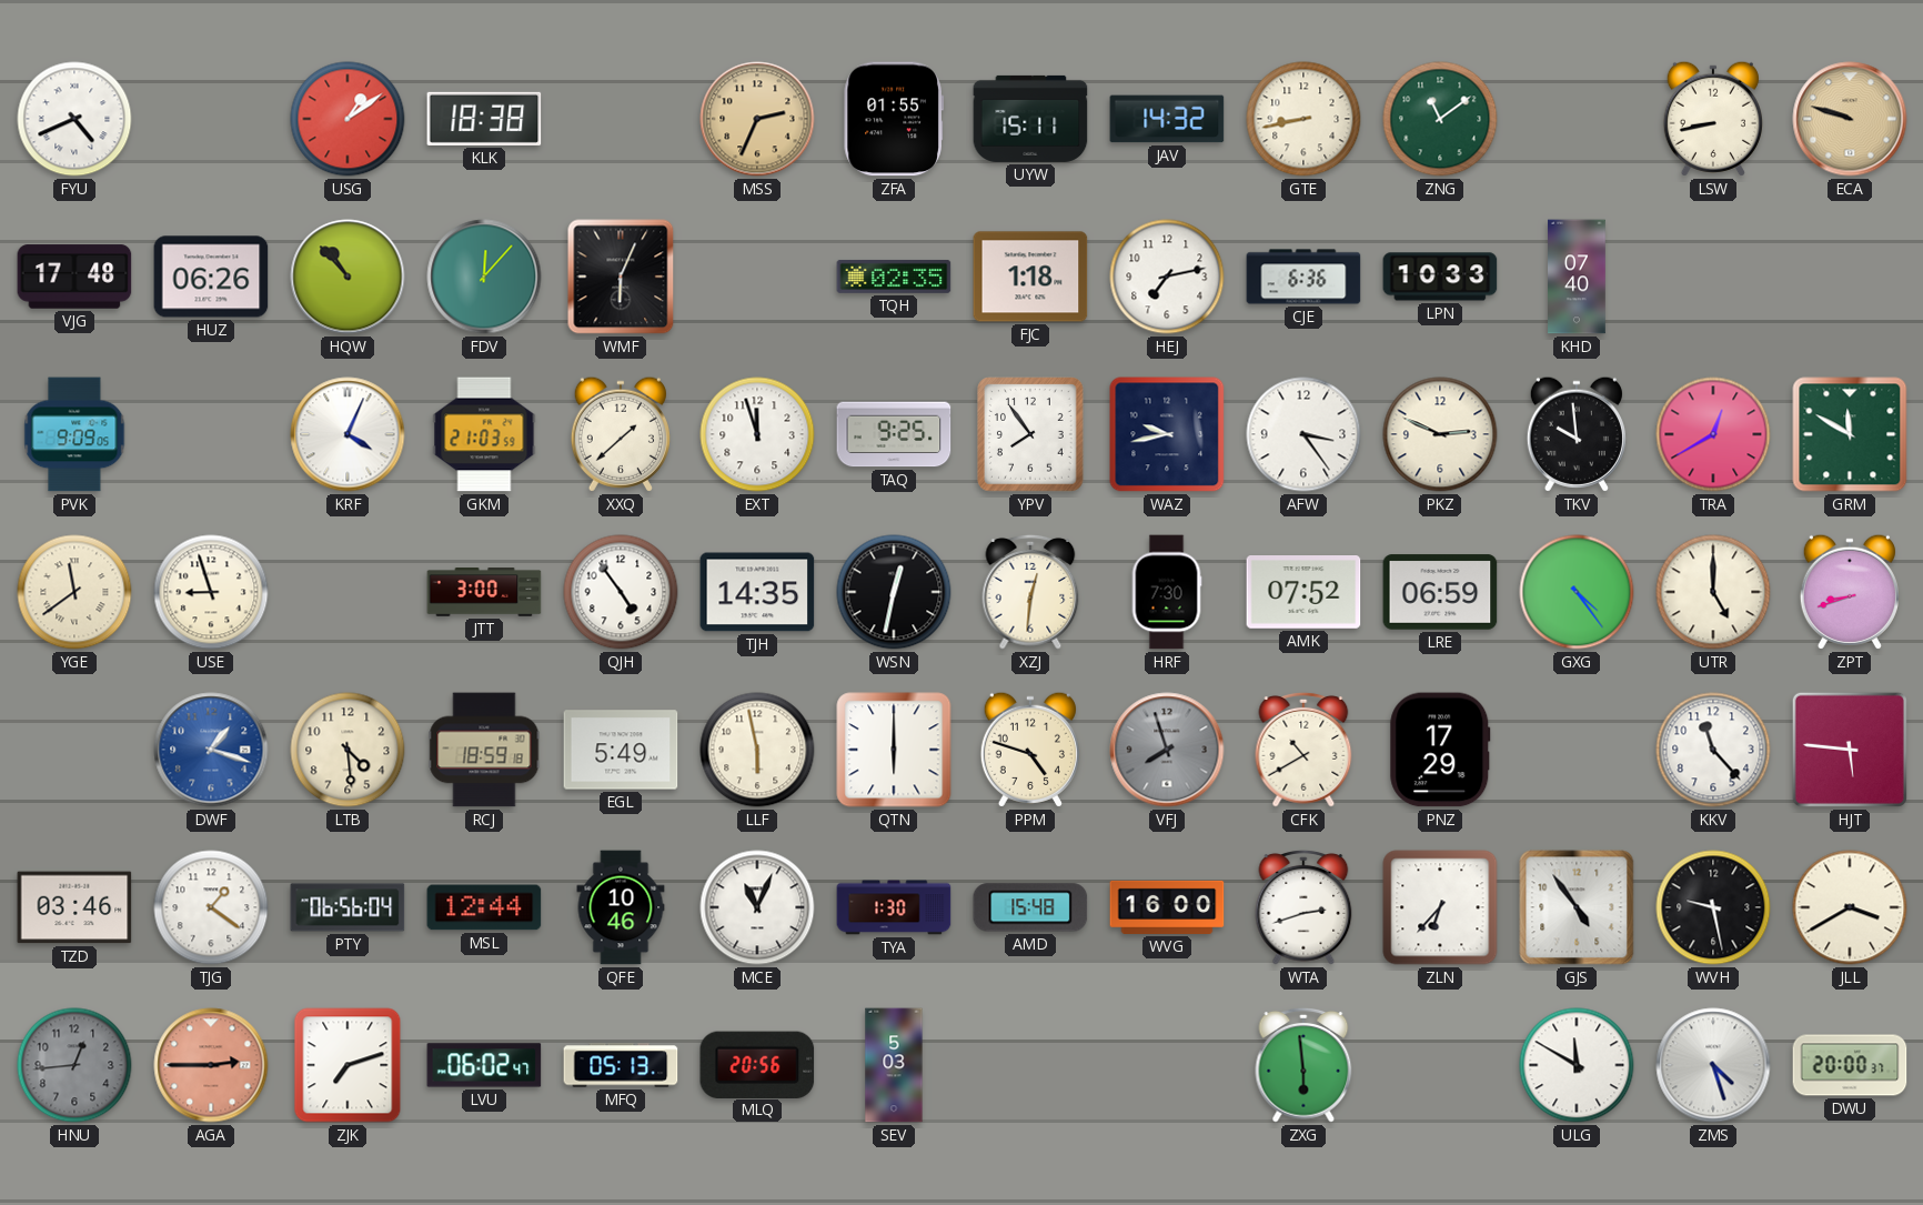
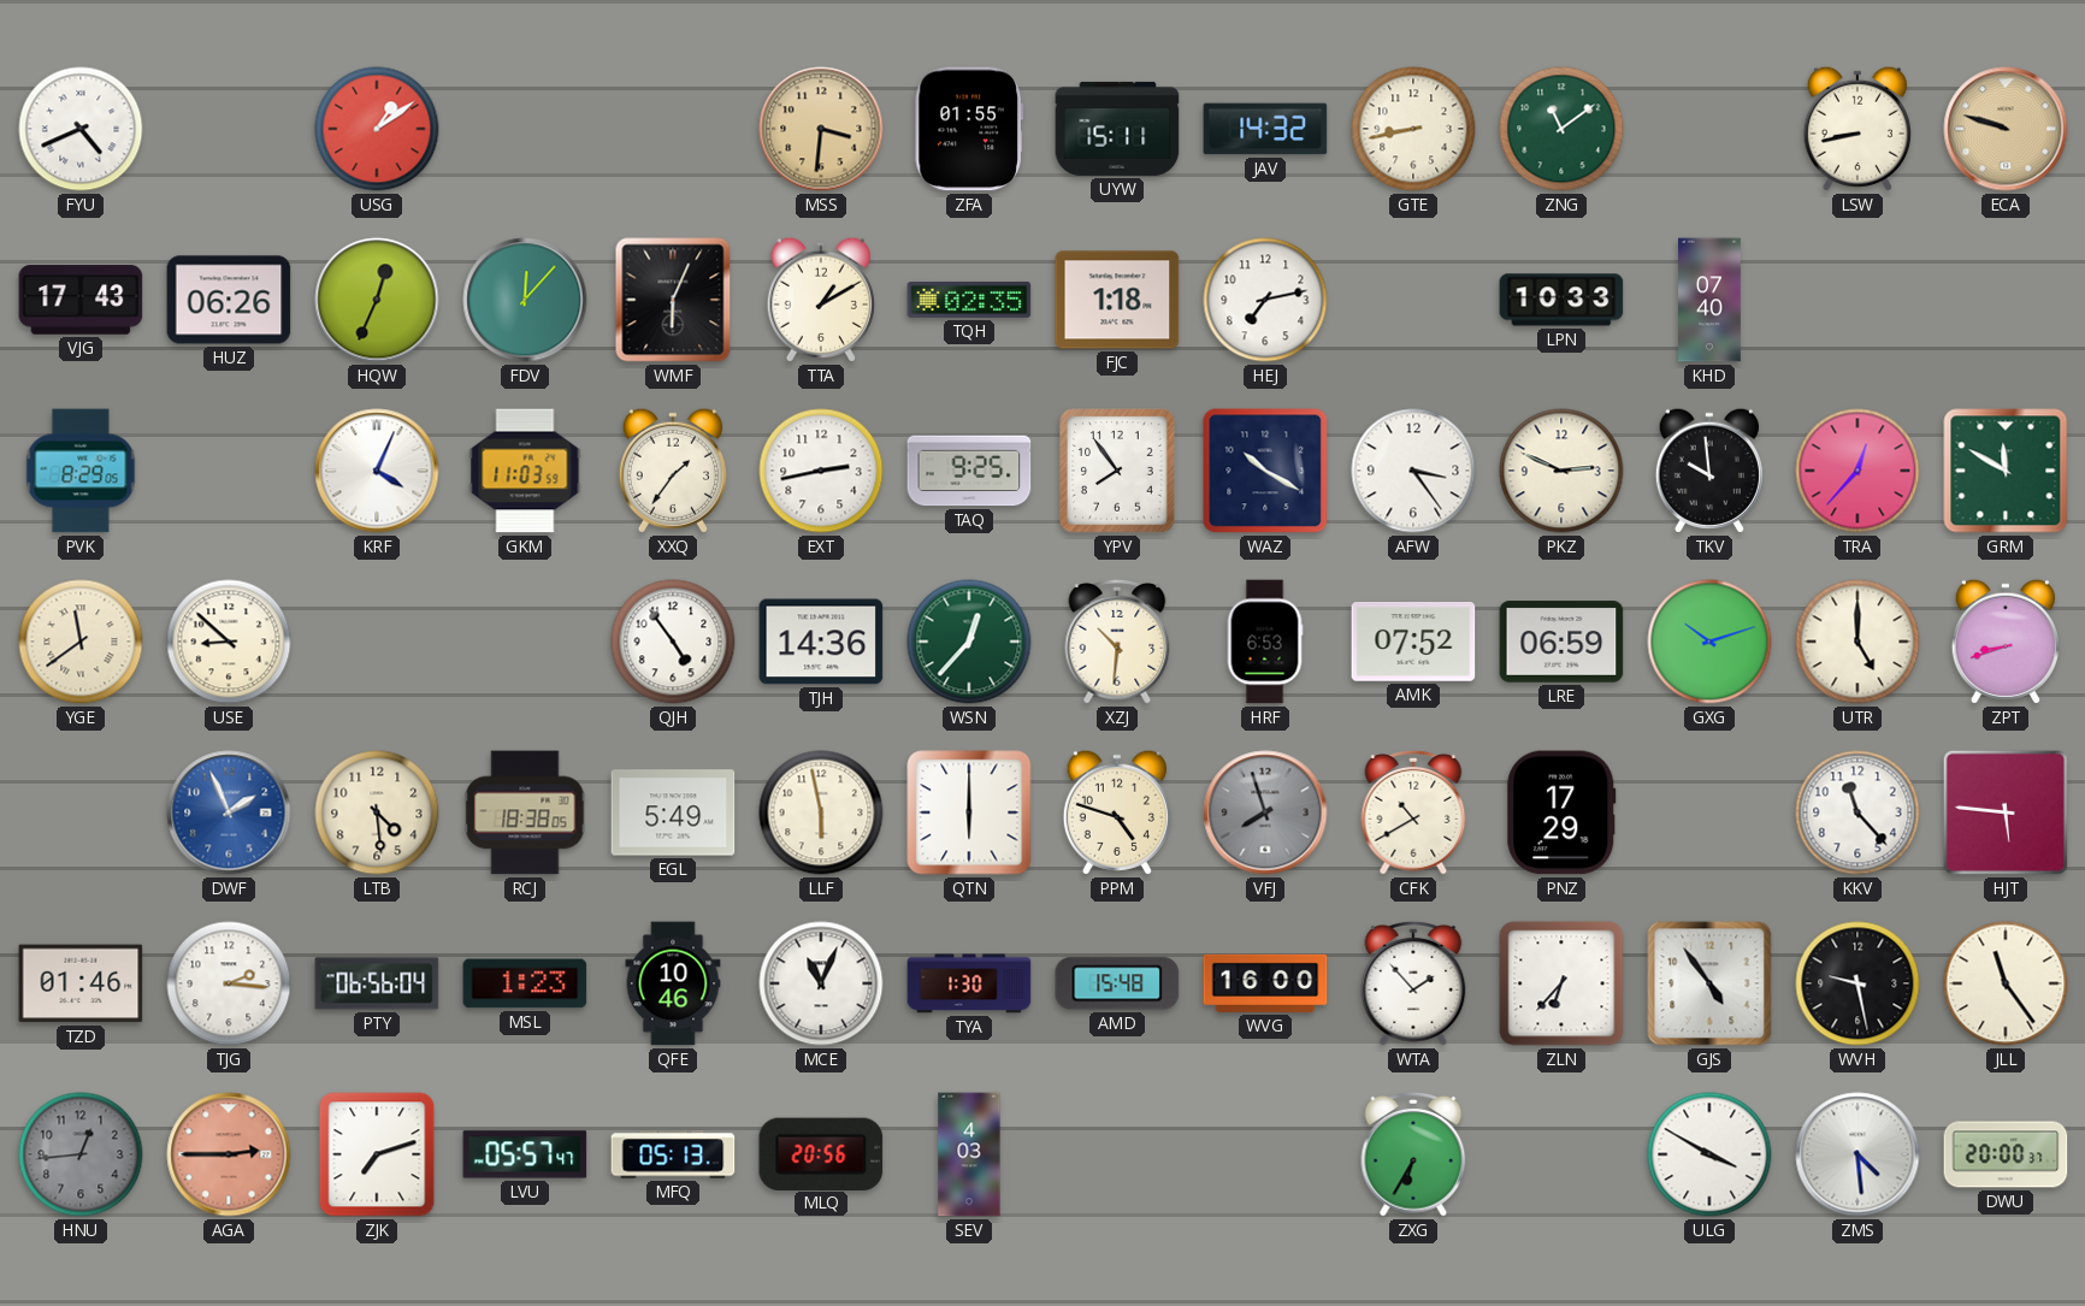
KLK: 18:38 -> none (484, 119)
MSS: 2:34 -> 3:31 (821, 129)
VJG: 17:48 -> 17:43 (81, 300)
HQW: 10:53 -> 12:34 (377, 300)
TTA: none -> 1:10 (821, 300)
CJE: 6:36 -> none (1303, 277)
PVK: 9:09 -> 8:29 (81, 471)
GKM: 21:03 -> 11:03 (525, 471)
XXQ: 1:38 -> 1:36 (673, 471)
EXT: 11:57 -> 2:43 (821, 471)
WAZ: 9:43 -> 10:20 (1265, 471)
TRA: 12:40 -> 12:37 (1857, 471)
USE: 8:57 -> 8:52 (229, 642)
JTT: 3:00 -> none (484, 592)
TJH: 14:35 -> 14:36 (821, 642)
WSN: 12:32 -> 12:37 (969, 642)
WSN dial: black -> green (969, 642)
XZJ: 12:31 -> 10:31 (1117, 642)
HRF: 7:30 -> 6:53 (1265, 642)
GXG: 4:24 -> 10:12 (1709, 642)
DWF: 1:18 -> 1:56 (229, 812)
RCJ: 18:59 -> 18:38 (525, 812)
TZD: 03:46 -> 01:46 (81, 983)
TJG: 1:21 -> 2:16 (229, 983)
MSL: 12:44 -> 1:23 (525, 983)
WTA: 2:42 -> 1:53 (1413, 983)
JLL: 3:40 -> 11:24 (2006, 983)
LVU: 06:02 -> 05:57 (525, 1154)
SEV: 5:03 -> 4:03 (969, 1154)
ZXG: 5:59 -> 6:35 (1413, 1154)
ULG: 11:50 -> 3:50 (1709, 1154)
ZMS: 4:27 -> 4:29 (1857, 1154)
